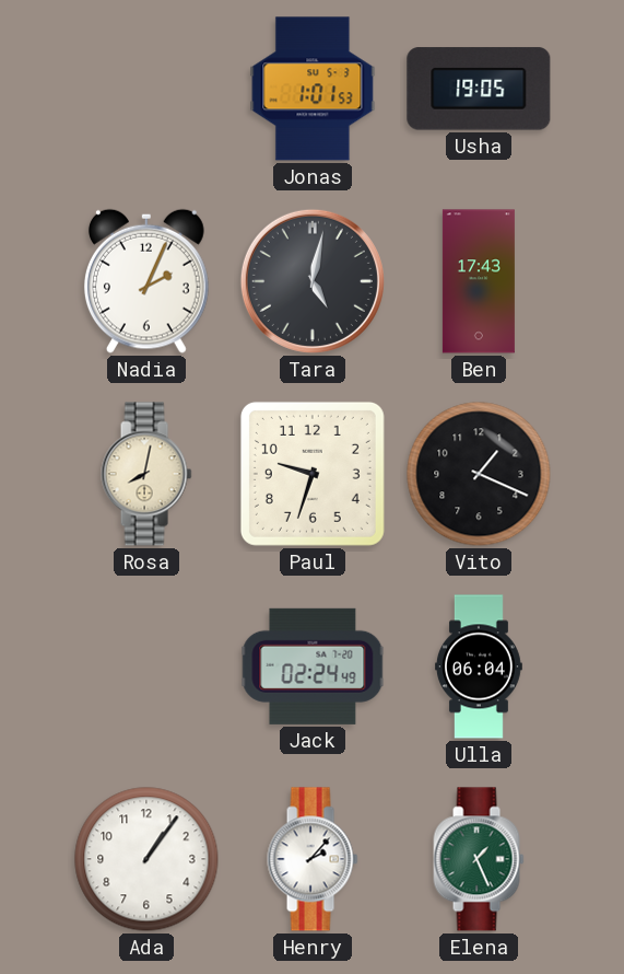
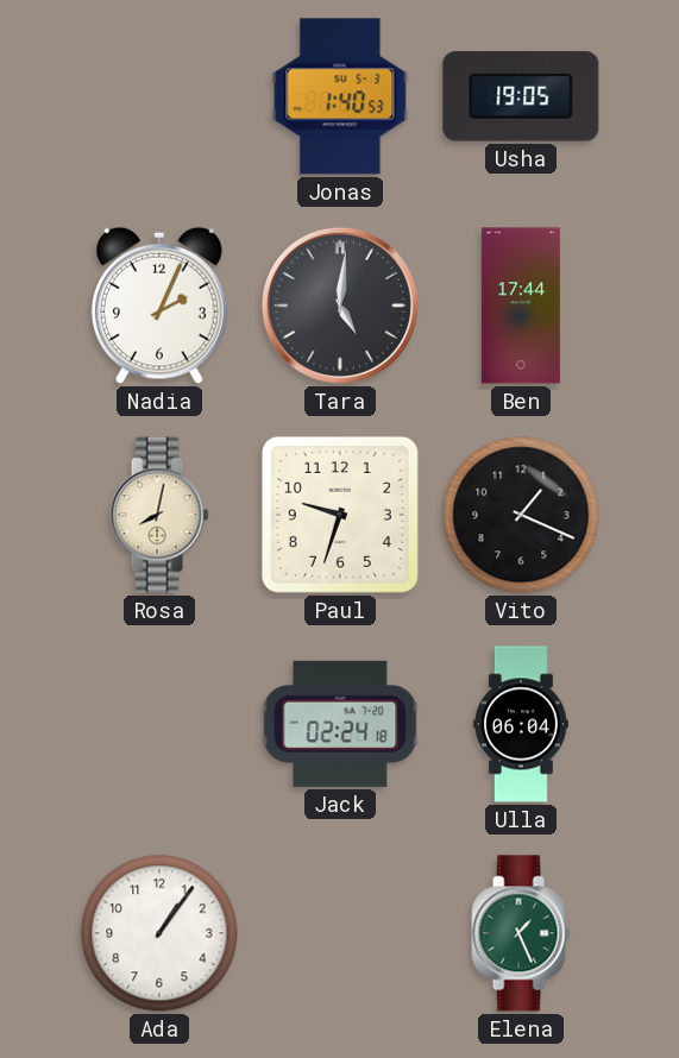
Jonas: 1:01 -> 1:40 (340, 96)
Tara: 5:02 -> 5:01 (340, 306)
Ben: 17:43 -> 17:44 (521, 306)
Jack: 02:24:49 -> 02:24:18 (340, 724)
Henry: 2:07 -> none (313, 859)
